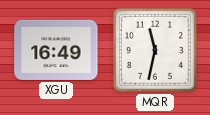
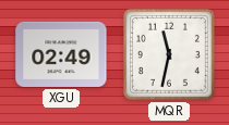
XGU: 16:49 -> 02:49 (61, 54)
